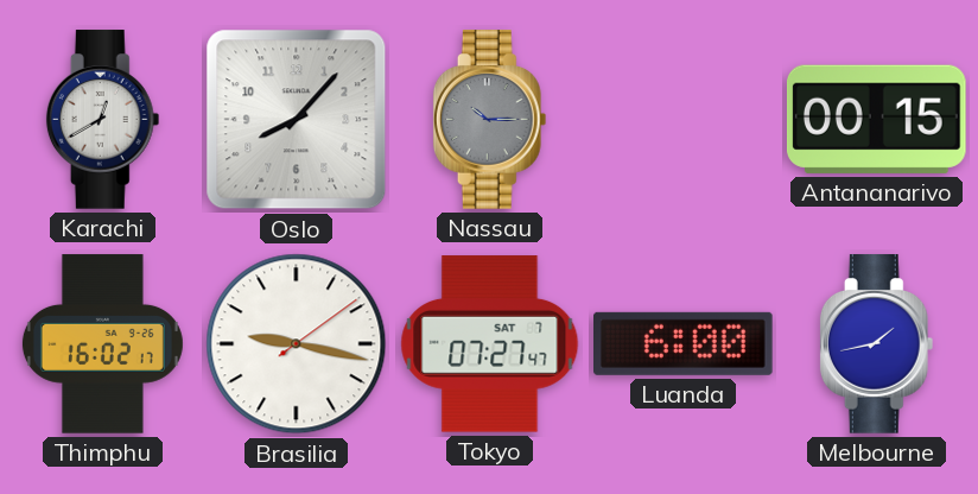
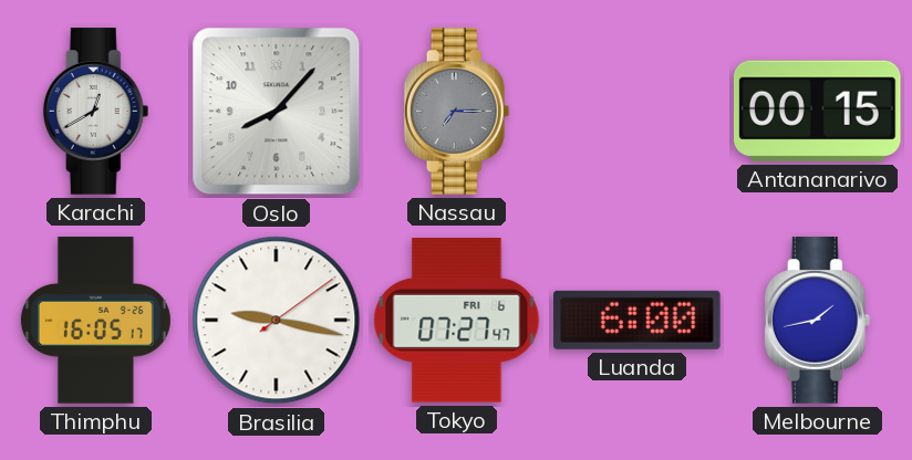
Nassau: 10:15 -> 7:15 (457, 112)
Thimphu: 16:02 -> 16:05 (95, 321)
Tokyo date: SAT 7 -> FRI 6 (457, 321)
